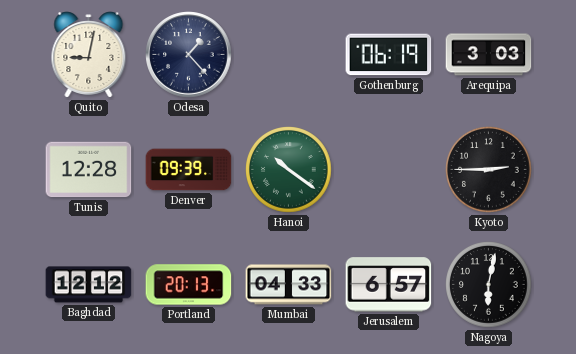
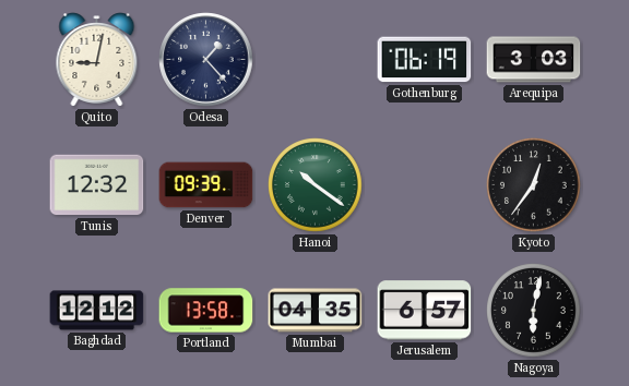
Tunis: 12:28 -> 12:32 (97, 185)
Kyoto: 2:45 -> 12:36 (534, 185)
Portland: 20:13 -> 13:58 (206, 311)
Mumbai: 04:33 -> 04:35 (316, 311)
